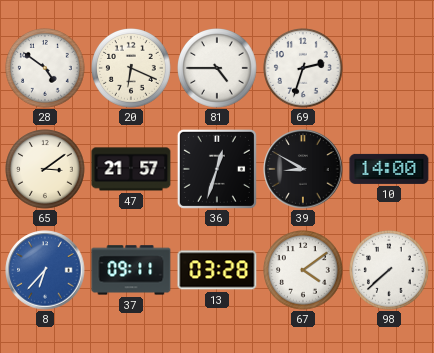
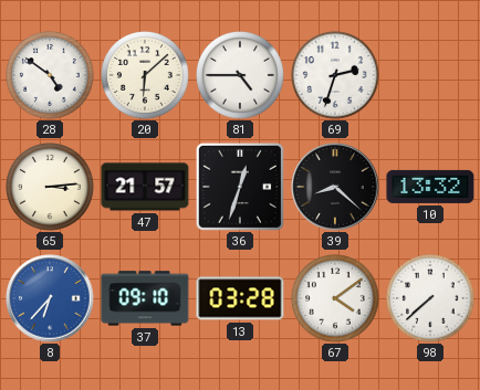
20: 6:19 -> 6:08 (146, 76)
65: 3:09 -> 3:14 (51, 188)
39: 8:50 -> 8:22 (335, 187)
10: 14:00 -> 13:32 (430, 187)
37: 09:11 -> 09:10 (145, 298)
